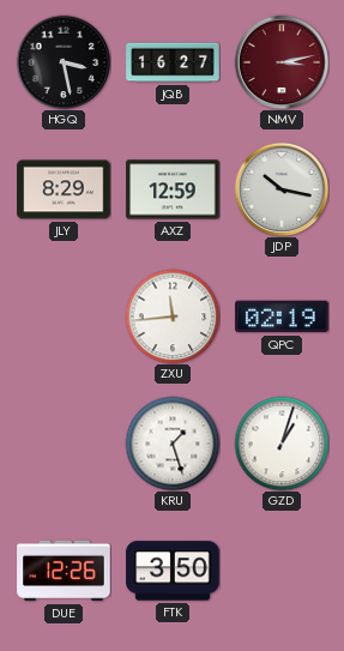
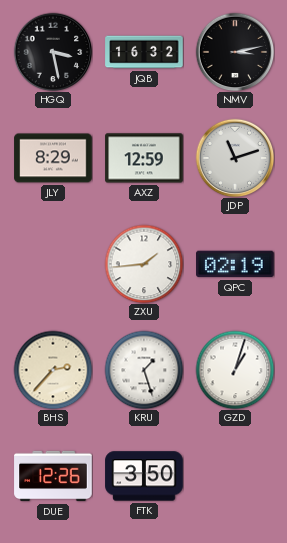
JQB: 16:27 -> 16:32 (144, 52)
NMV dial: burgundy -> black (235, 52)
JDP: 10:17 -> 11:12 (235, 158)
ZXU: 11:44 -> 1:44 (144, 264)
BHS: none -> 2:37 (53, 370)
